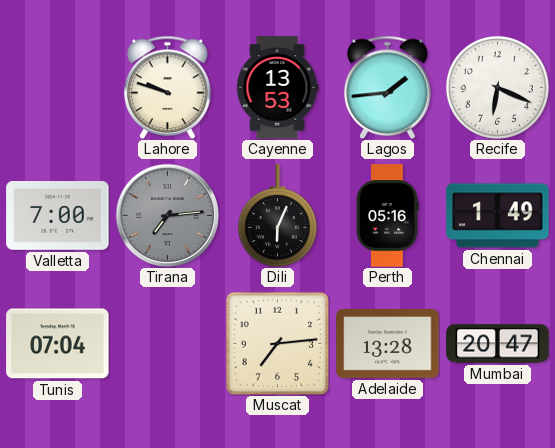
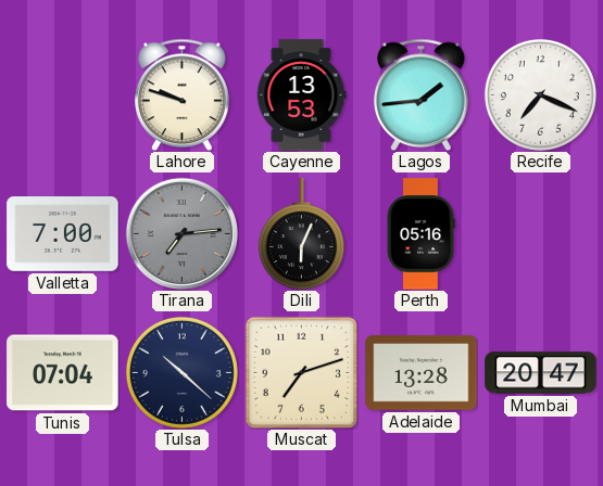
Recife: 6:19 -> 7:19 (540, 94)
Chennai: 1:49 -> none (498, 216)
Tulsa: none -> 10:22 (181, 372)
Muscat: 7:14 -> 7:12 (301, 372)
